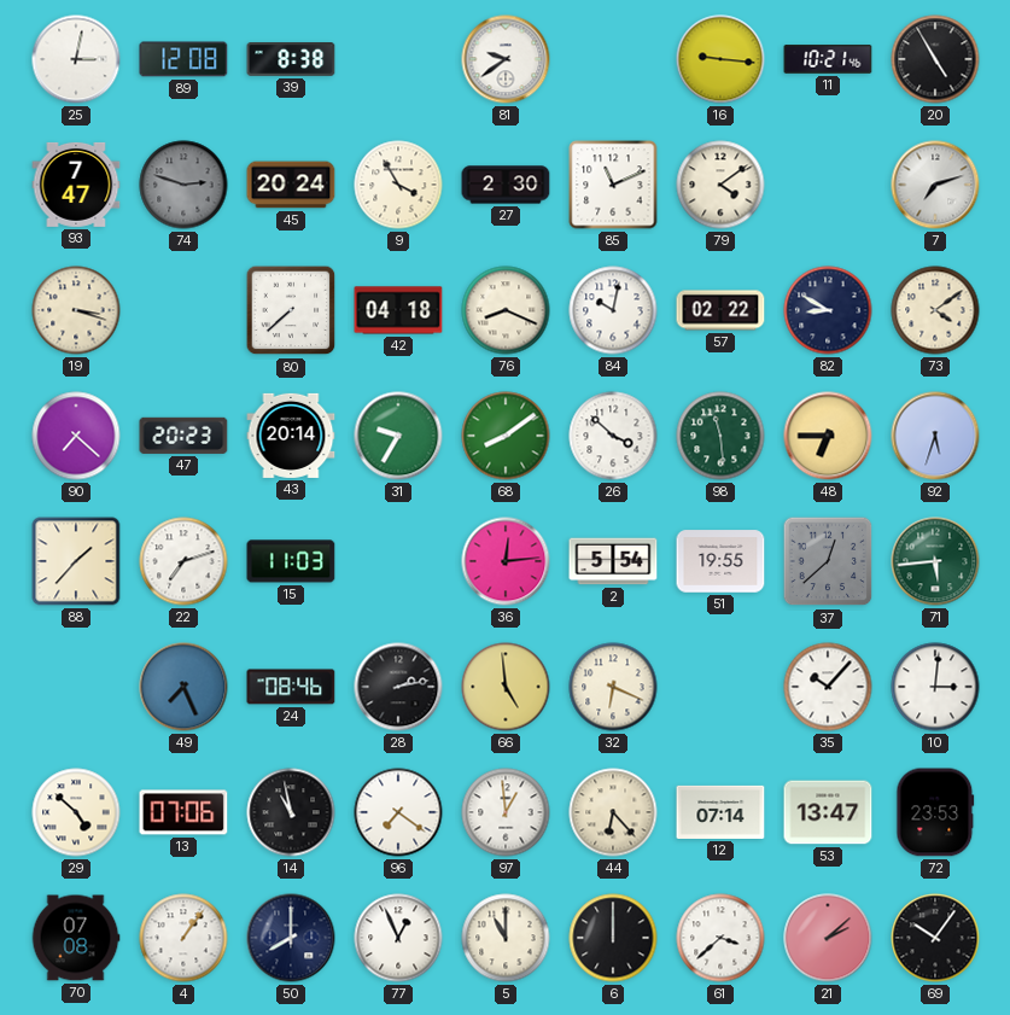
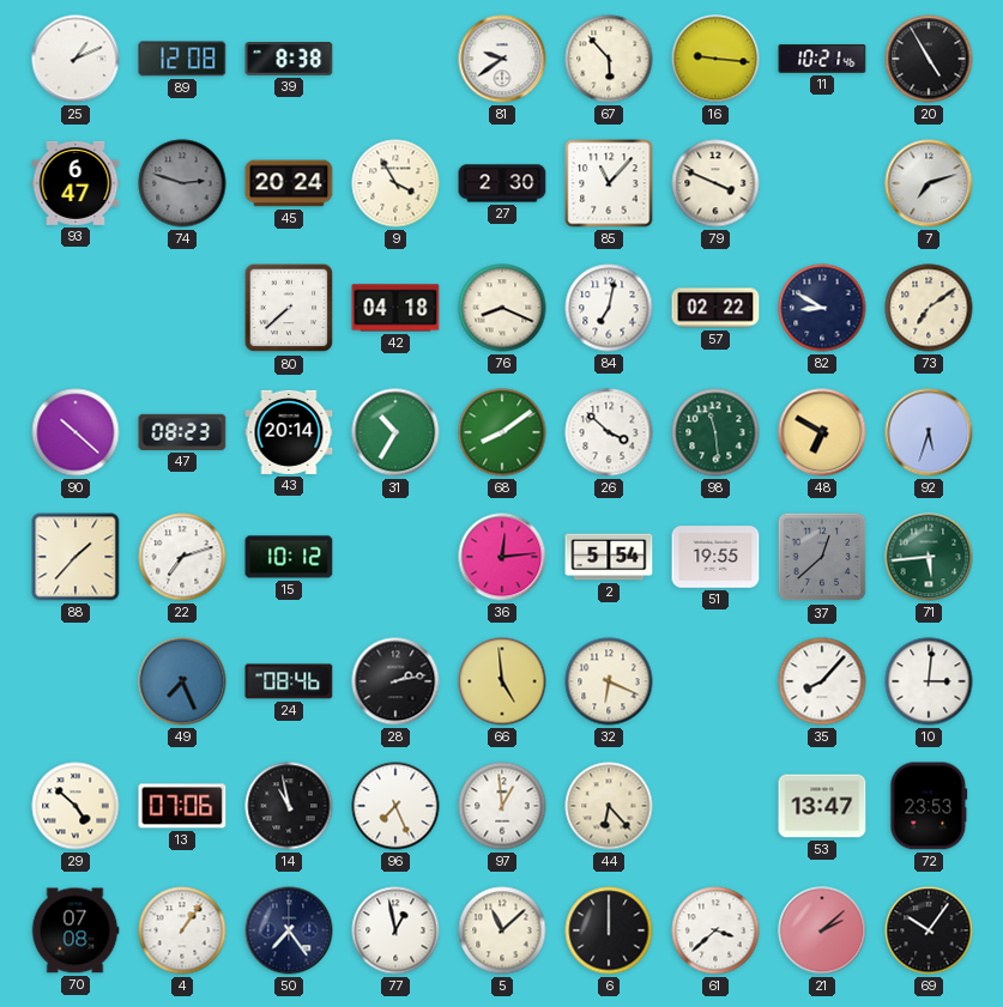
25: 3:02 -> 1:11 (75, 59)
67: none -> 5:53 (609, 59)
93: 7:47 -> 6:47 (75, 183)
85: 11:11 -> 11:07 (609, 183)
79: 4:09 -> 3:49 (715, 183)
19: 3:18 -> none (76, 310)
84: 10:02 -> 7:02 (609, 308)
73: 4:09 -> 7:09 (929, 308)
90: 7:22 -> 10:22 (75, 432)
47: 20:23 -> 08:23 (182, 432)
31: 9:35 -> 10:35 (395, 432)
48: 6:45 -> 6:50 (822, 432)
15: 11:03 -> 10:12 (289, 557)
35: 10:07 -> 8:07 (822, 681)
96: 7:21 -> 7:26 (395, 806)
12: 07:14 -> none (720, 812)
50: 8:00 -> 7:24 (289, 930)
77: 12:56 -> 12:58 (395, 930)
5: 11:00 -> 11:08 (502, 930)
